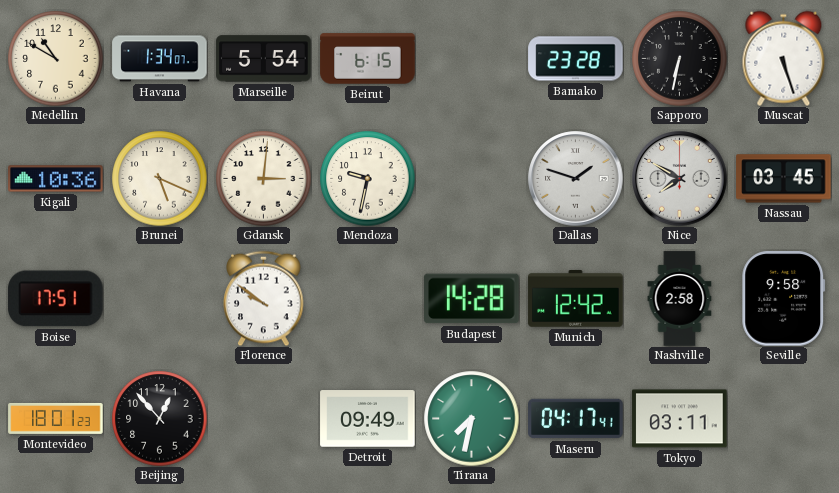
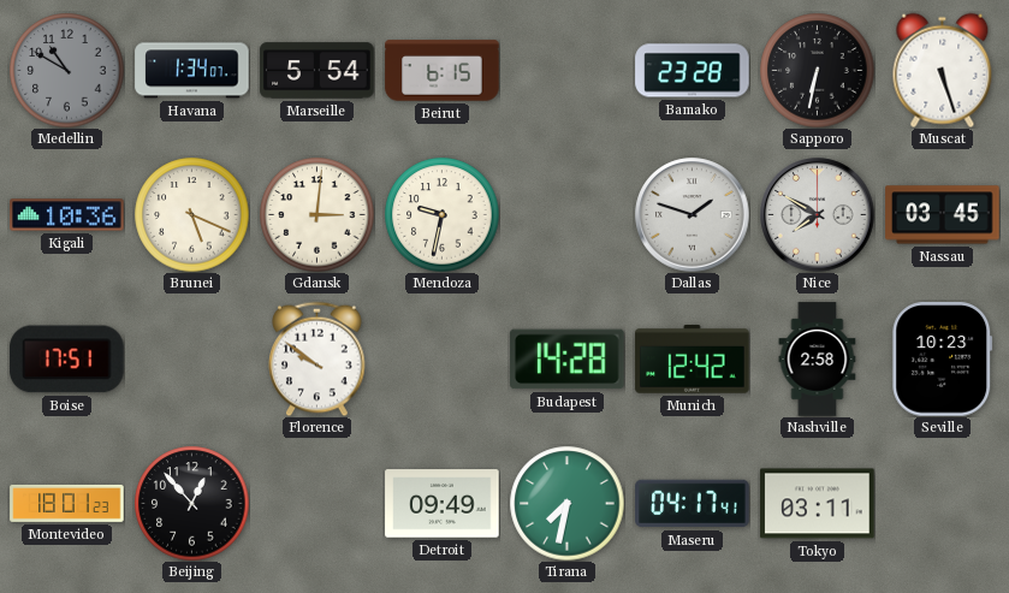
Medellin dial: cream -> grey (66, 70)
Seville: 9:58 -> 10:23 (943, 360)
